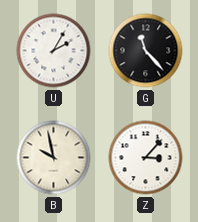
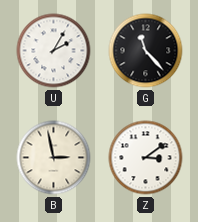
B: 9:58 -> 2:58 (54, 158)
Z: 3:07 -> 3:09 (146, 158)
